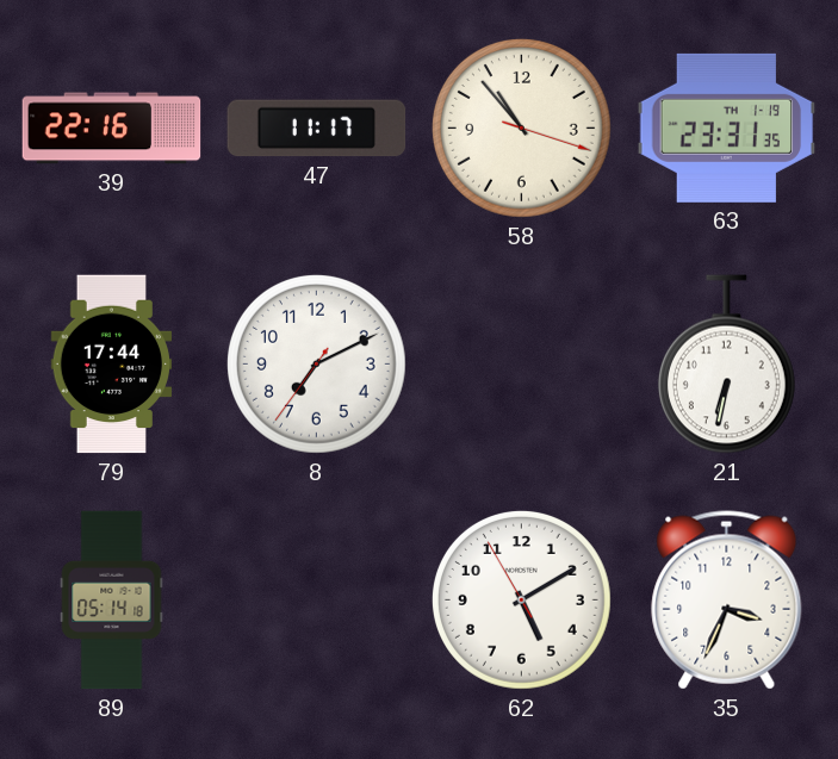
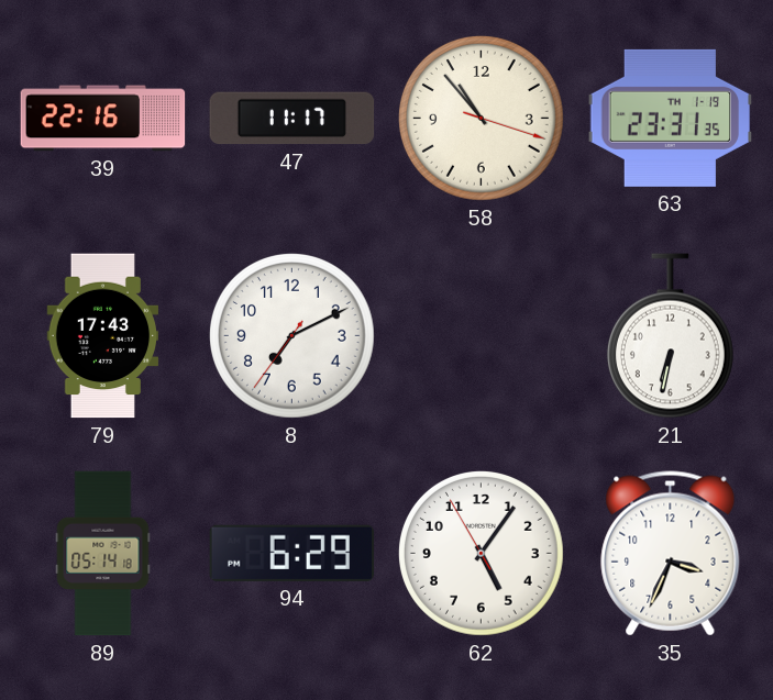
79: 17:44 -> 17:43 (103, 336)
94: none -> 6:29 (292, 553)
62: 5:09 -> 5:05 (481, 553)
